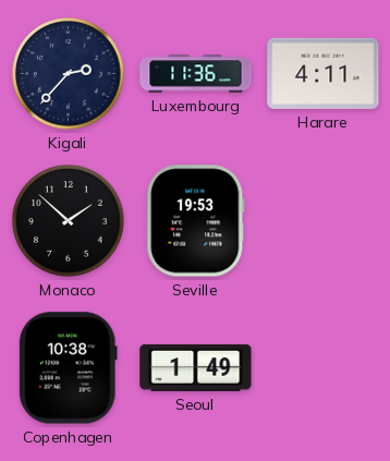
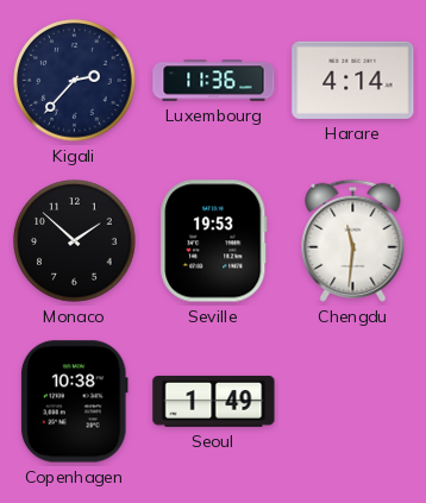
Harare: 4:11 -> 4:14 (353, 80)
Chengdu: none -> 11:31 (353, 240)
